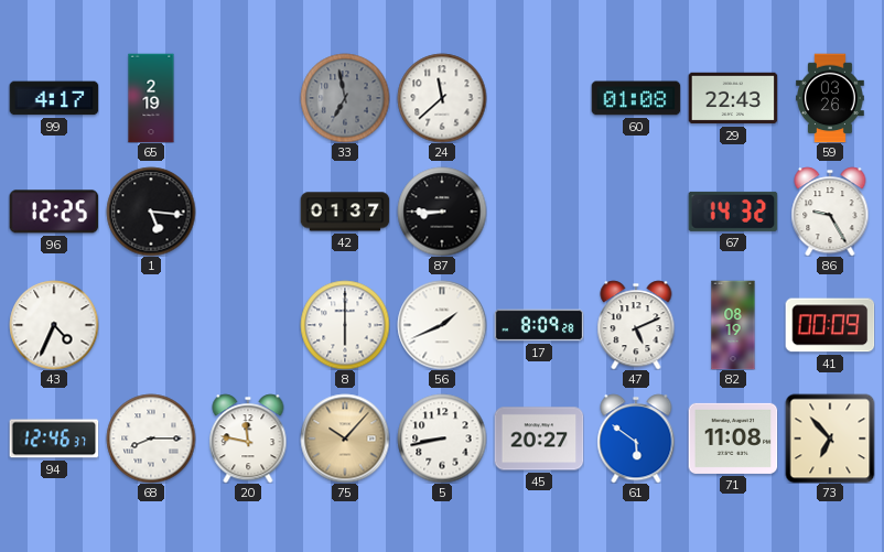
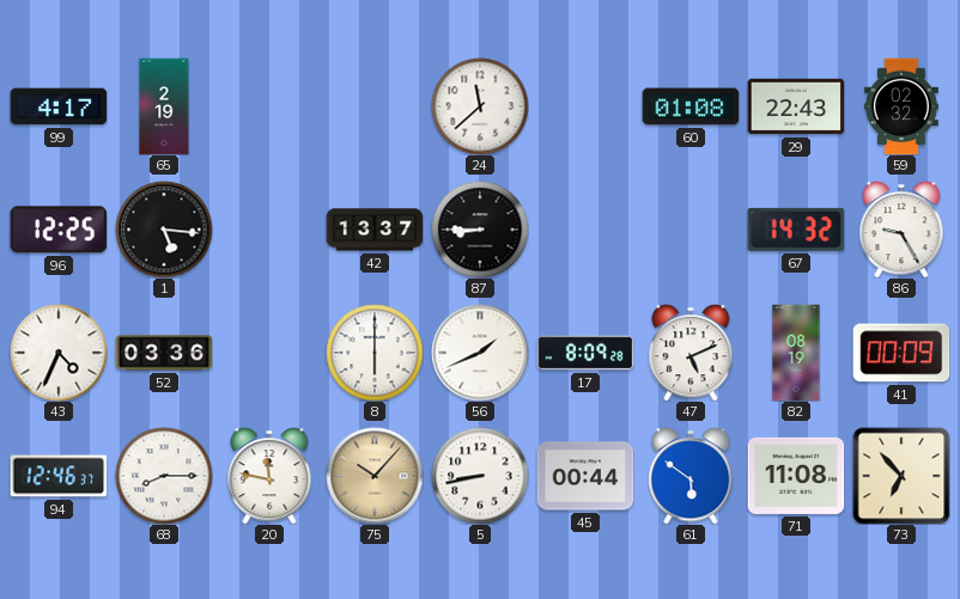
33: 6:58 -> none (345, 98)
59: 03:26 -> 02:32 (903, 106)
42: 01:37 -> 13:37 (375, 230)
52: none -> 03:36 (164, 353)
45: 20:27 -> 00:44 (585, 476)
